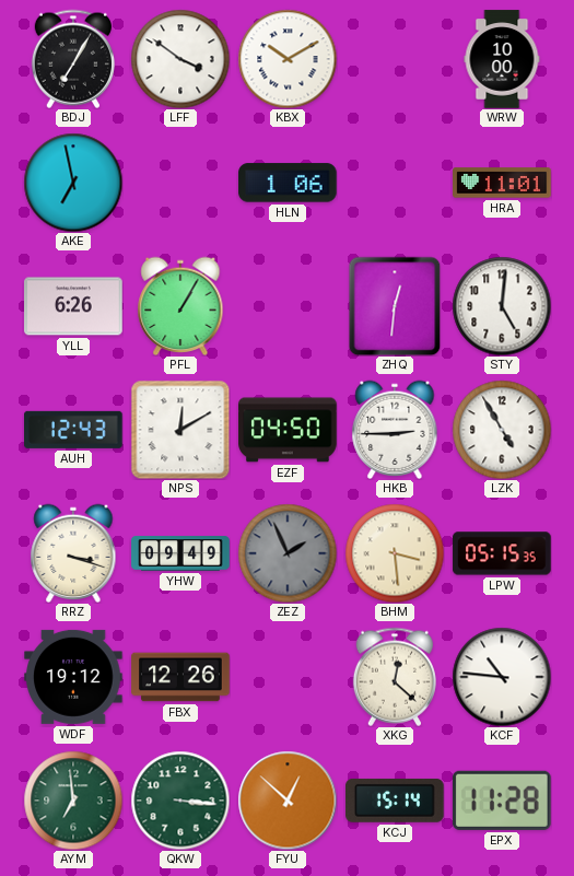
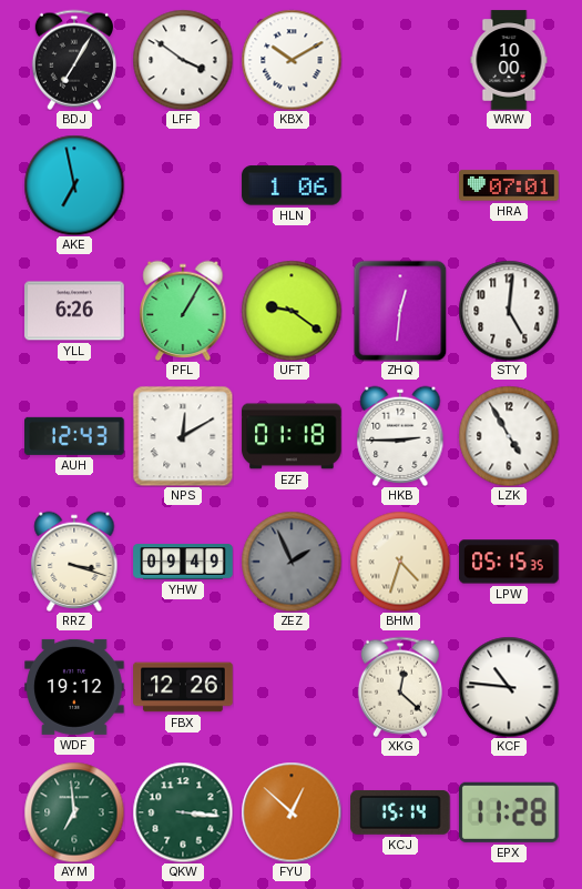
HRA: 11:01 -> 07:01 (509, 185)
UFT: none -> 9:21 (292, 311)
EZF: 04:50 -> 01:18 (292, 436)
BHM: 3:29 -> 4:33 (400, 562)
